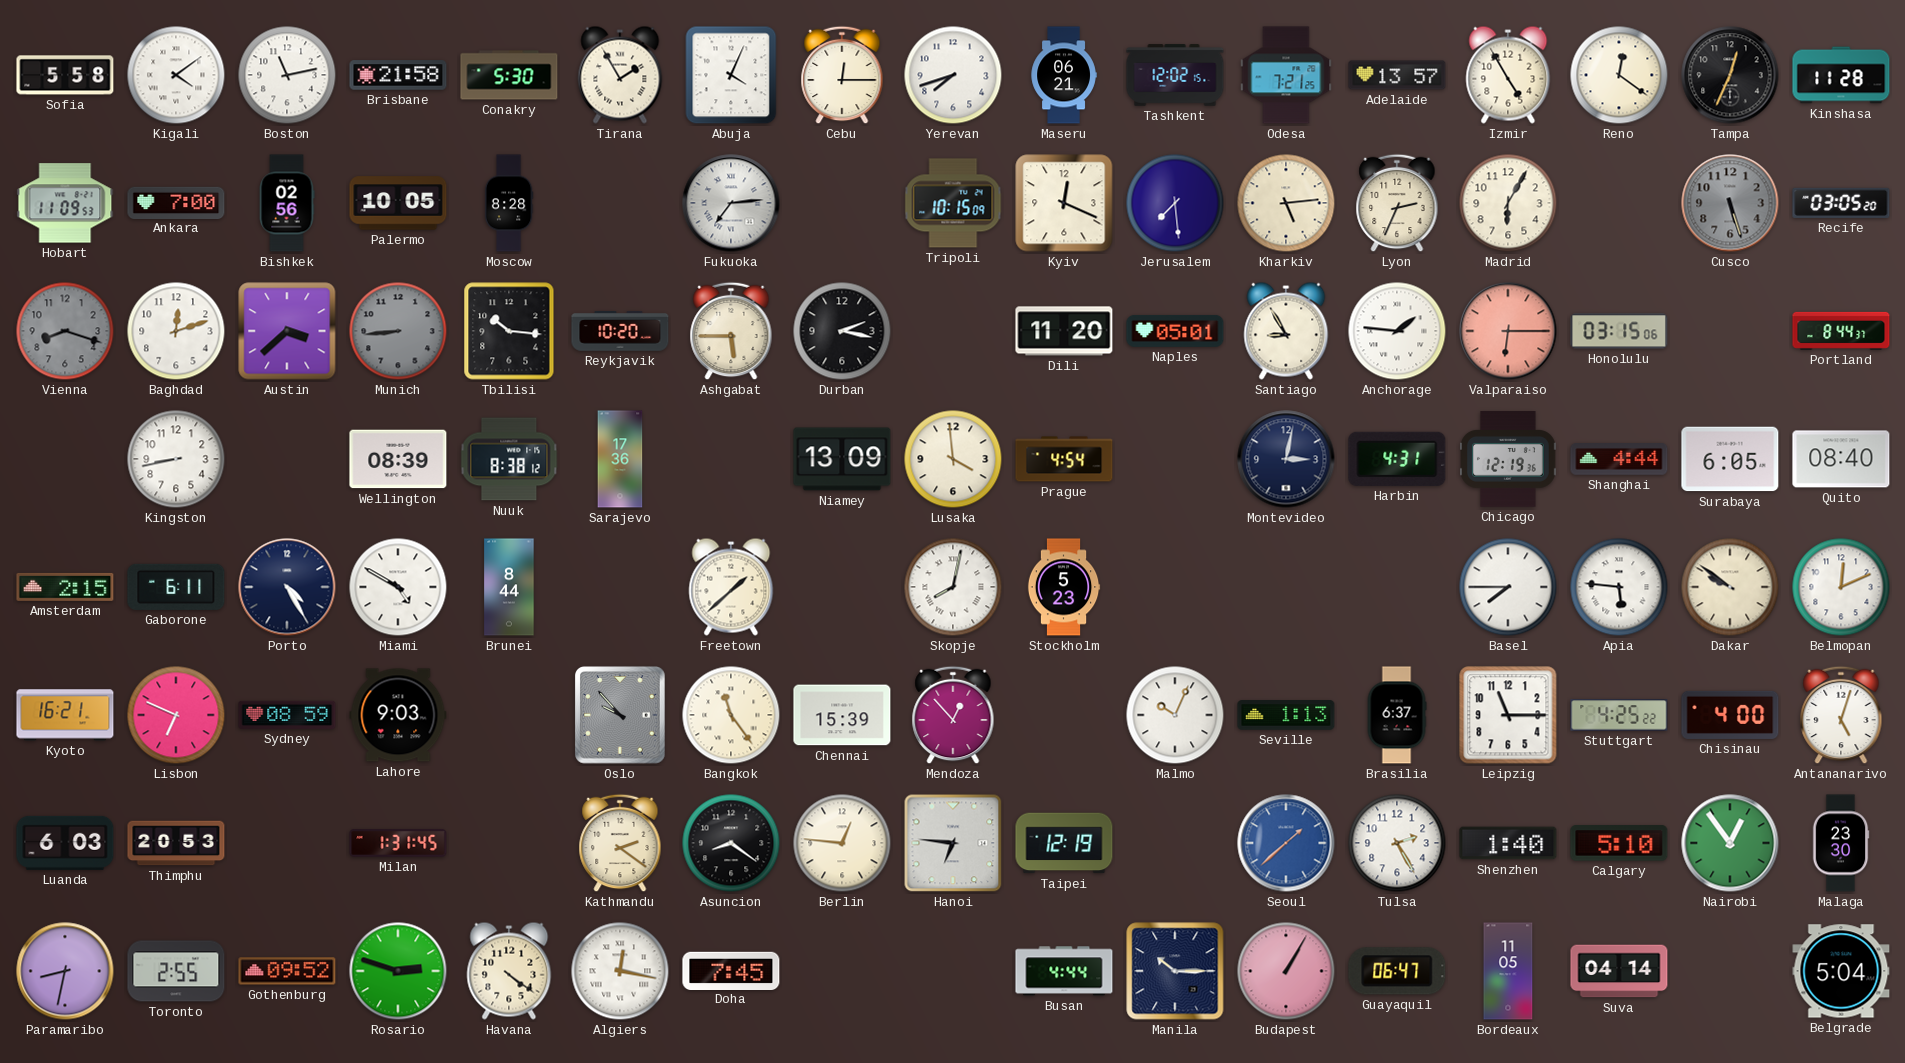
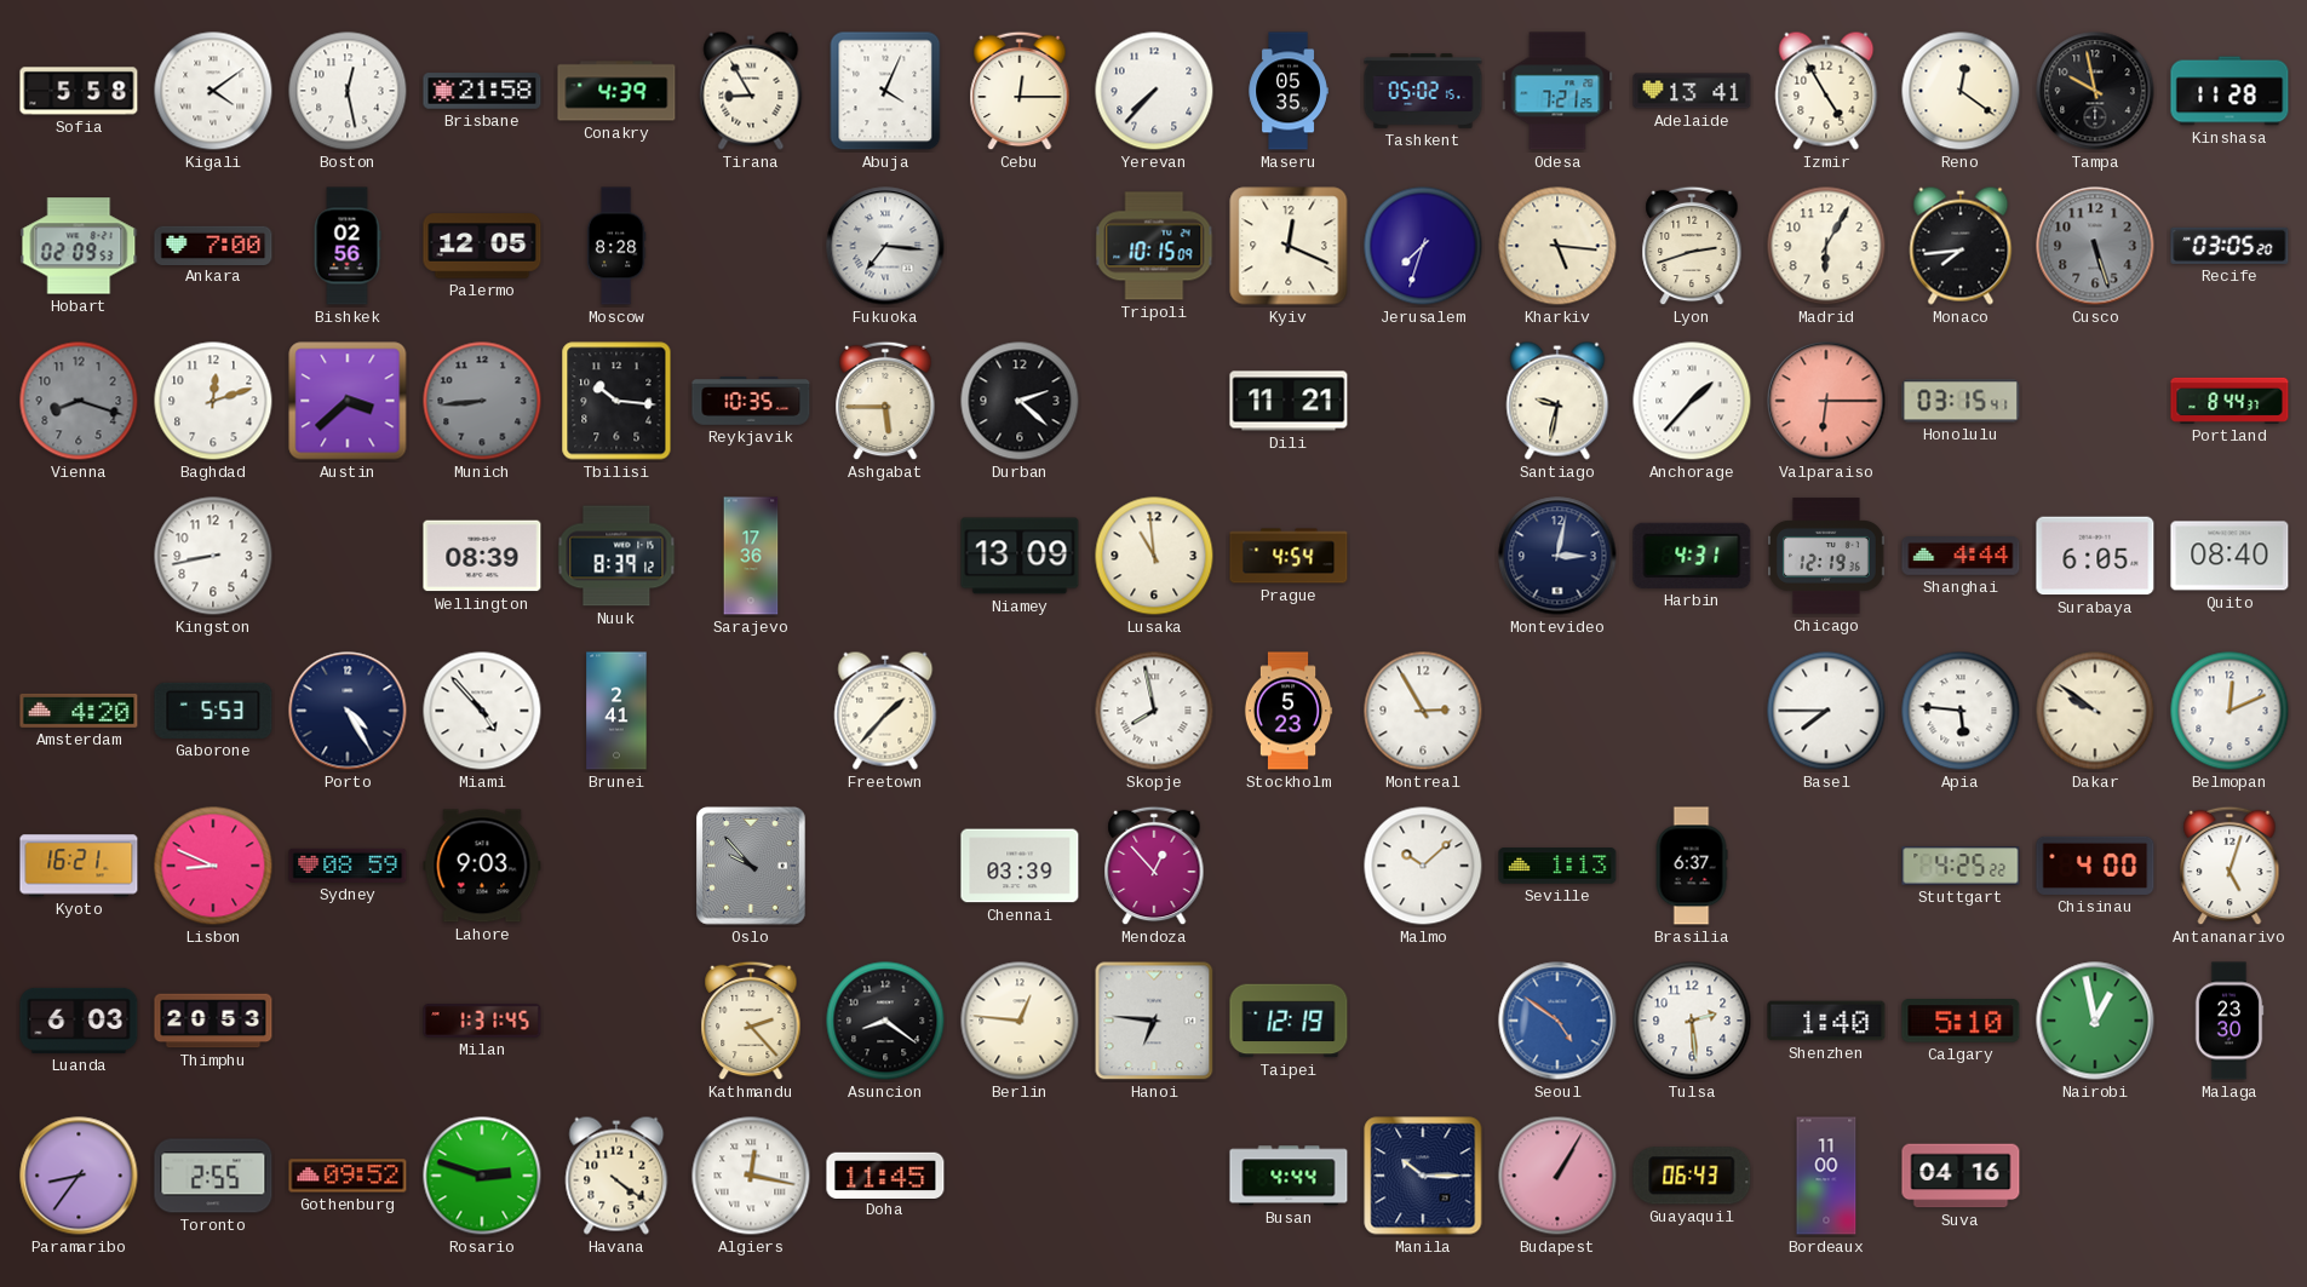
Boston: 11:13 -> 12:28 (348, 91)
Conakry: 5:30 -> 4:39 (616, 91)
Tirana: 1:55 -> 8:55 (751, 91)
Yerevan: 7:42 -> 7:37 (1154, 91)
Maseru: 06:21 -> 05:35 (1289, 91)
Tashkent: 12:02 -> 05:02 (1423, 91)
Adelaide: 13:57 -> 13:41 (1692, 91)
Tampa: 12:34 -> 9:58 (2095, 91)
Hobart: 11:09 -> 02:09 (79, 246)
Palermo: 10:05 -> 12:05 (482, 246)
Fukuoka: 7:14 -> 7:16 (885, 246)
Jerusalem: 7:29 -> 7:33 (1423, 246)
Kharkiv: 5:14 -> 5:16 (1557, 246)
Lyon: 2:34 -> 2:42 (1692, 246)
Monaco: none -> 7:44 (1961, 246)
Reykjavik: 10:20 -> 10:35 (751, 402)
Durban: 2:17 -> 2:22 (1020, 401)
Dili: 11:20 -> 11:21 (1289, 401)
Naples: 05:01 -> none (1175, 331)
Santiago: 8:55 -> 9:32 (1557, 401)
Anchorage: 1:46 -> 1:37 (1692, 401)
Honolulu: 03:15:06 -> 03:15:41 (1961, 401)
Nuuk: 8:38 -> 8:39 (616, 556)
Lusaka: 3:59 -> 10:59 (1154, 556)
Amsterdam: 2:15 -> 4:20 (79, 711)
Gaborone: 6:11 -> 5:53 (213, 711)
Miami: 4:50 -> 4:53 (482, 711)
Brunei: 8:44 -> 2:41 (616, 711)
Freetown: 1:38 -> 1:37 (885, 711)
Skopje: 8:02 -> 7:58 (1154, 711)
Montreal: none -> 2:55 (1423, 711)
Lisbon: 6:49 -> 8:49 (213, 866)
Bangkok: 11:24 -> none (731, 715)
Chennai: 15:39 -> 03:39 (1020, 866)
Malmo: 10:04 -> 10:08 (1423, 866)
Leipzig: 11:15 -> none (1508, 715)
Kathmandu: 2:21 -> 2:23 (751, 1021)
Seoul: 1:38 -> 4:51 (1557, 1021)
Tulsa: 2:25 -> 2:29 (1692, 1021)
Nairobi: 12:54 -> 12:58 (2095, 1021)
Paramaribo: 8:32 -> 8:36 (79, 1176)
Doha: 7:45 -> 11:45 (885, 1174)
Guayaquil: 06:47 -> 06:43 (1692, 1176)
Bordeaux: 11:05 -> 11:00 (1826, 1176)
Suva: 04:14 -> 04:16 (1961, 1176)
Belgrade: 5:04 -> none (1841, 971)
